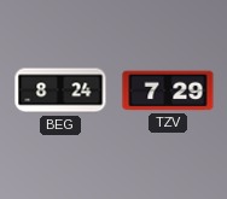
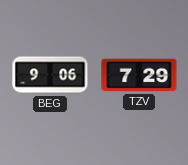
BEG: 8:24 -> 9:06 (50, 75)
